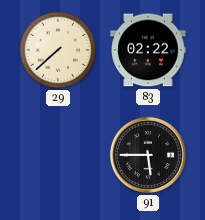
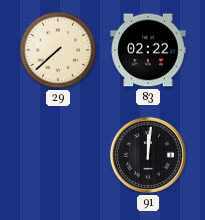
91: 5:45 -> 12:01 (148, 155)
